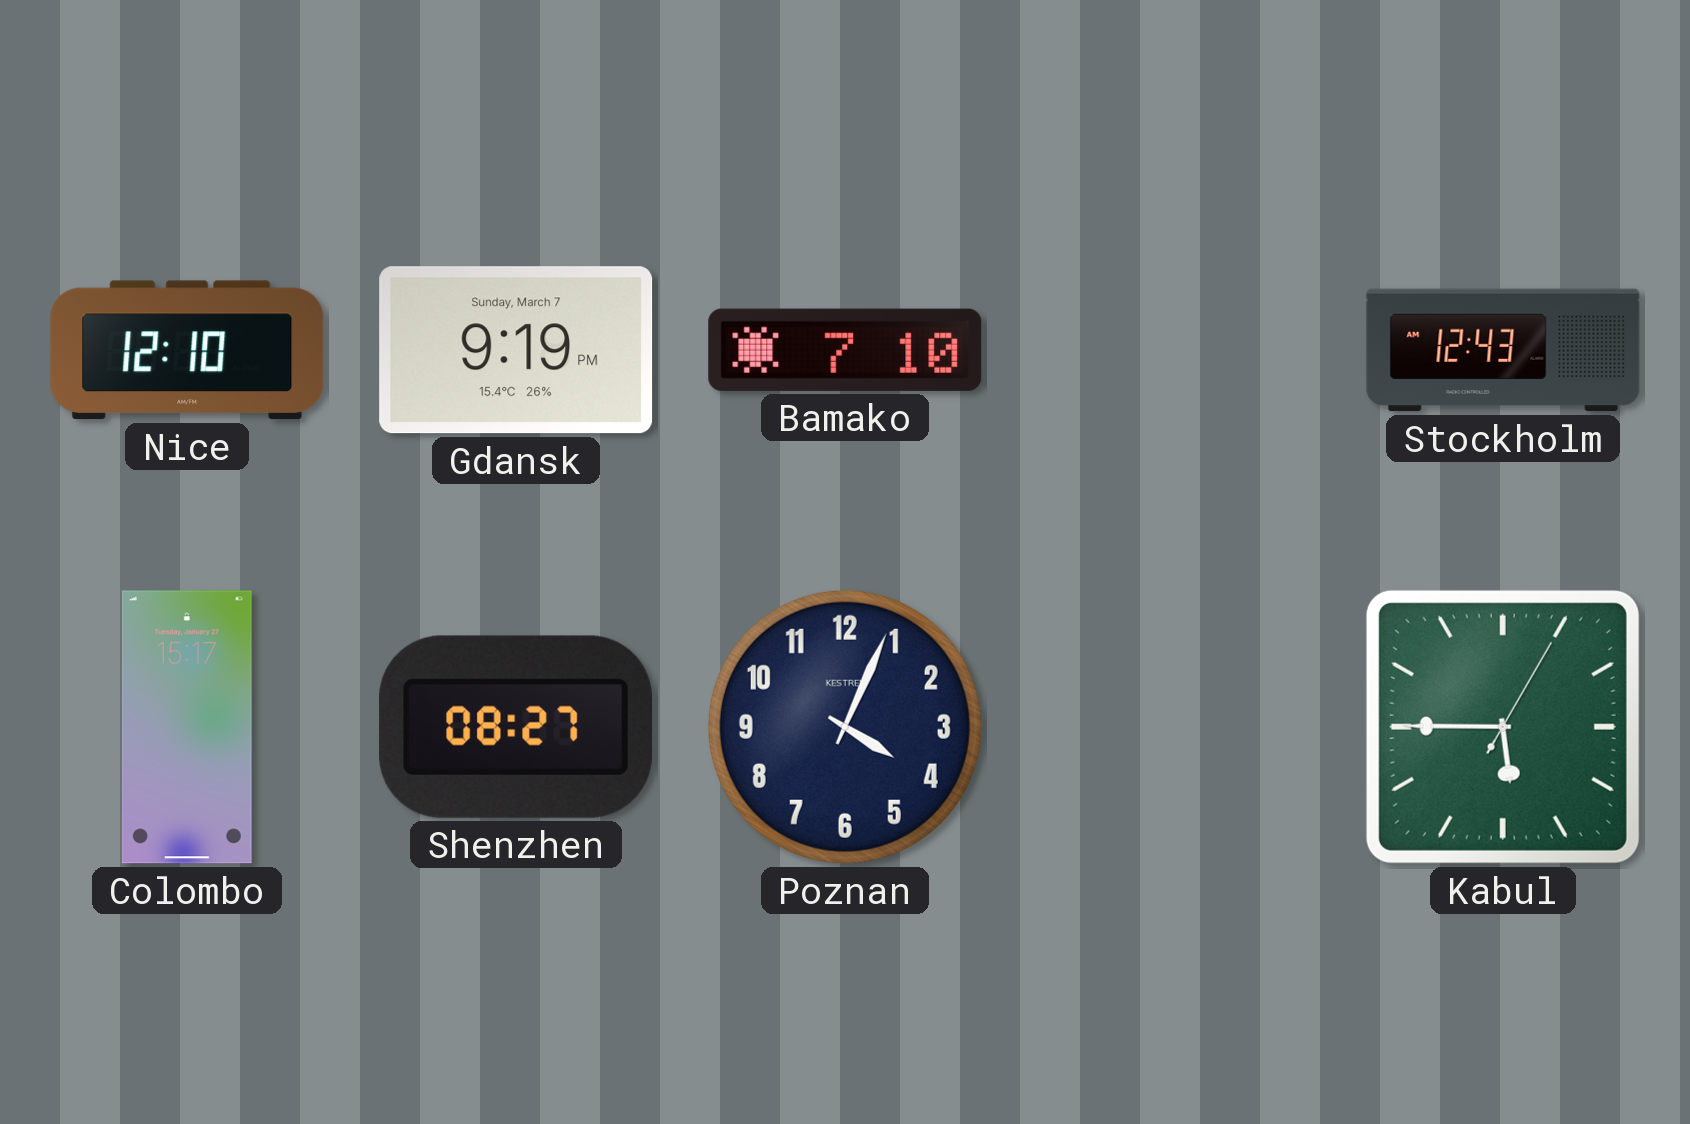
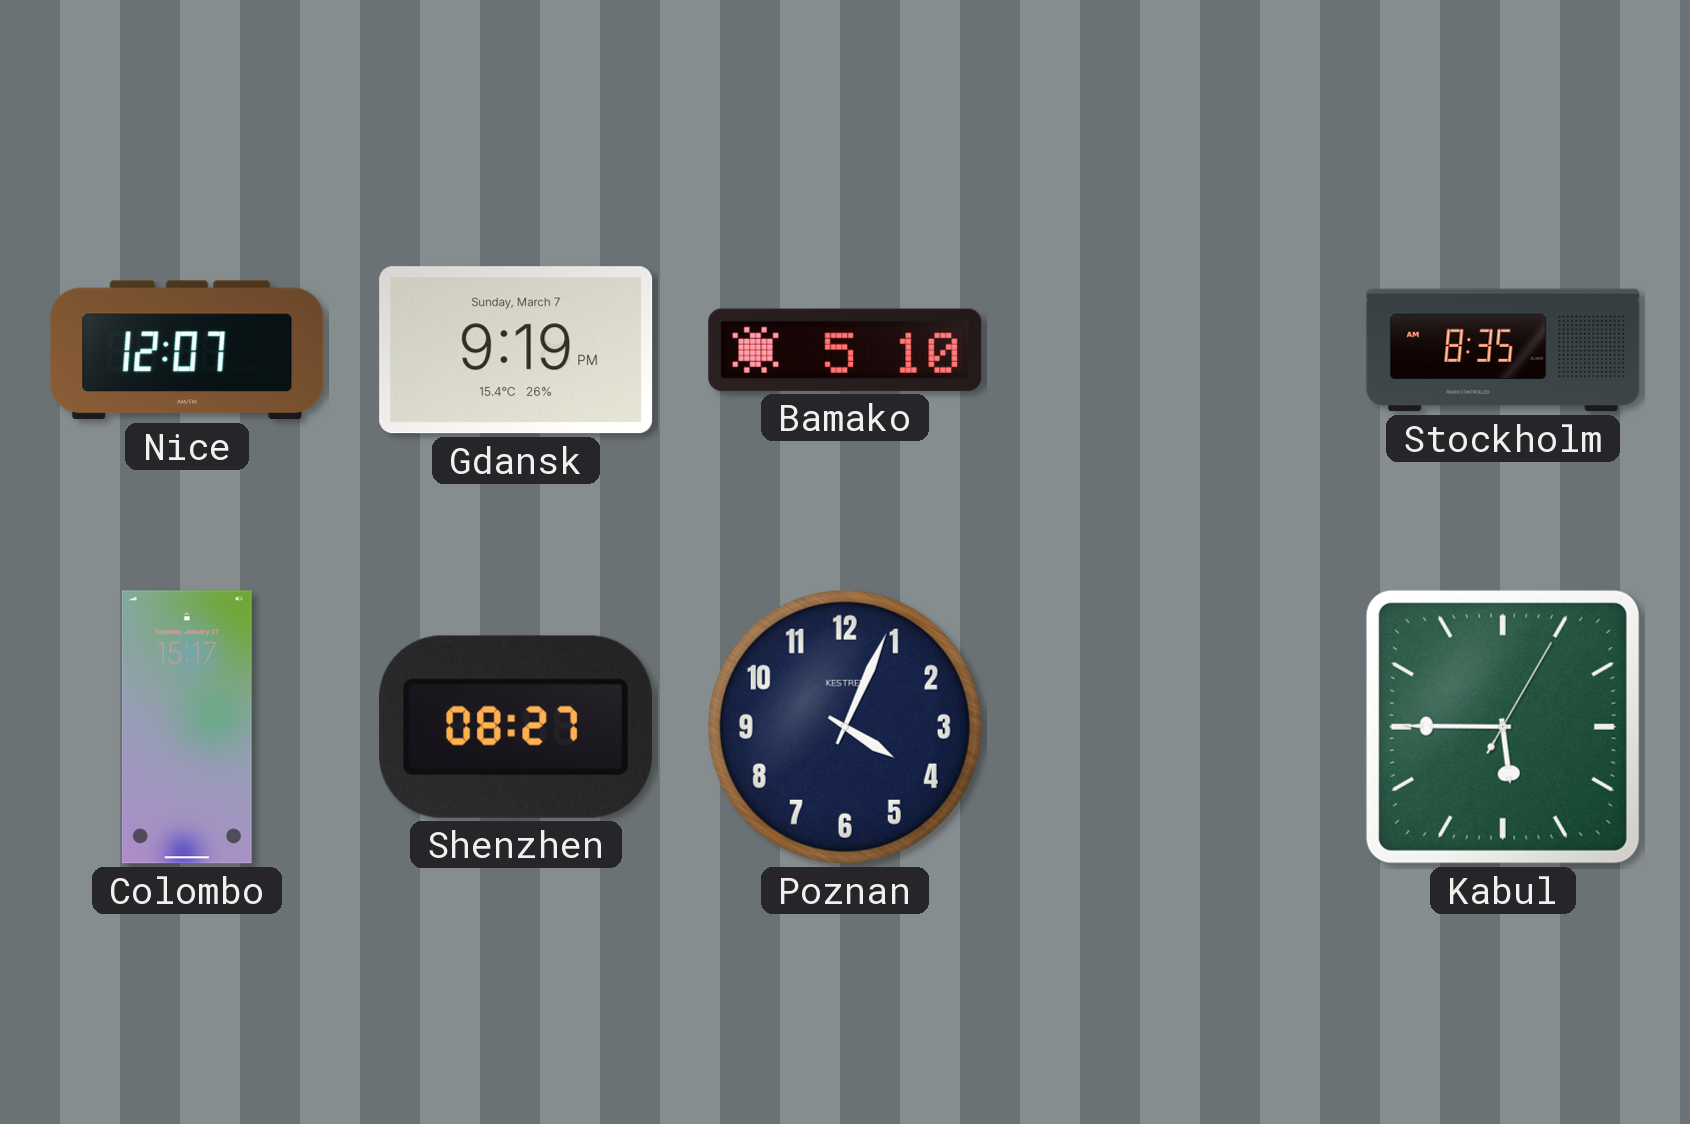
Nice: 12:10 -> 12:07 (187, 350)
Bamako: 7:10 -> 5:10 (845, 350)
Stockholm: 12:43 -> 8:35 (1503, 350)
